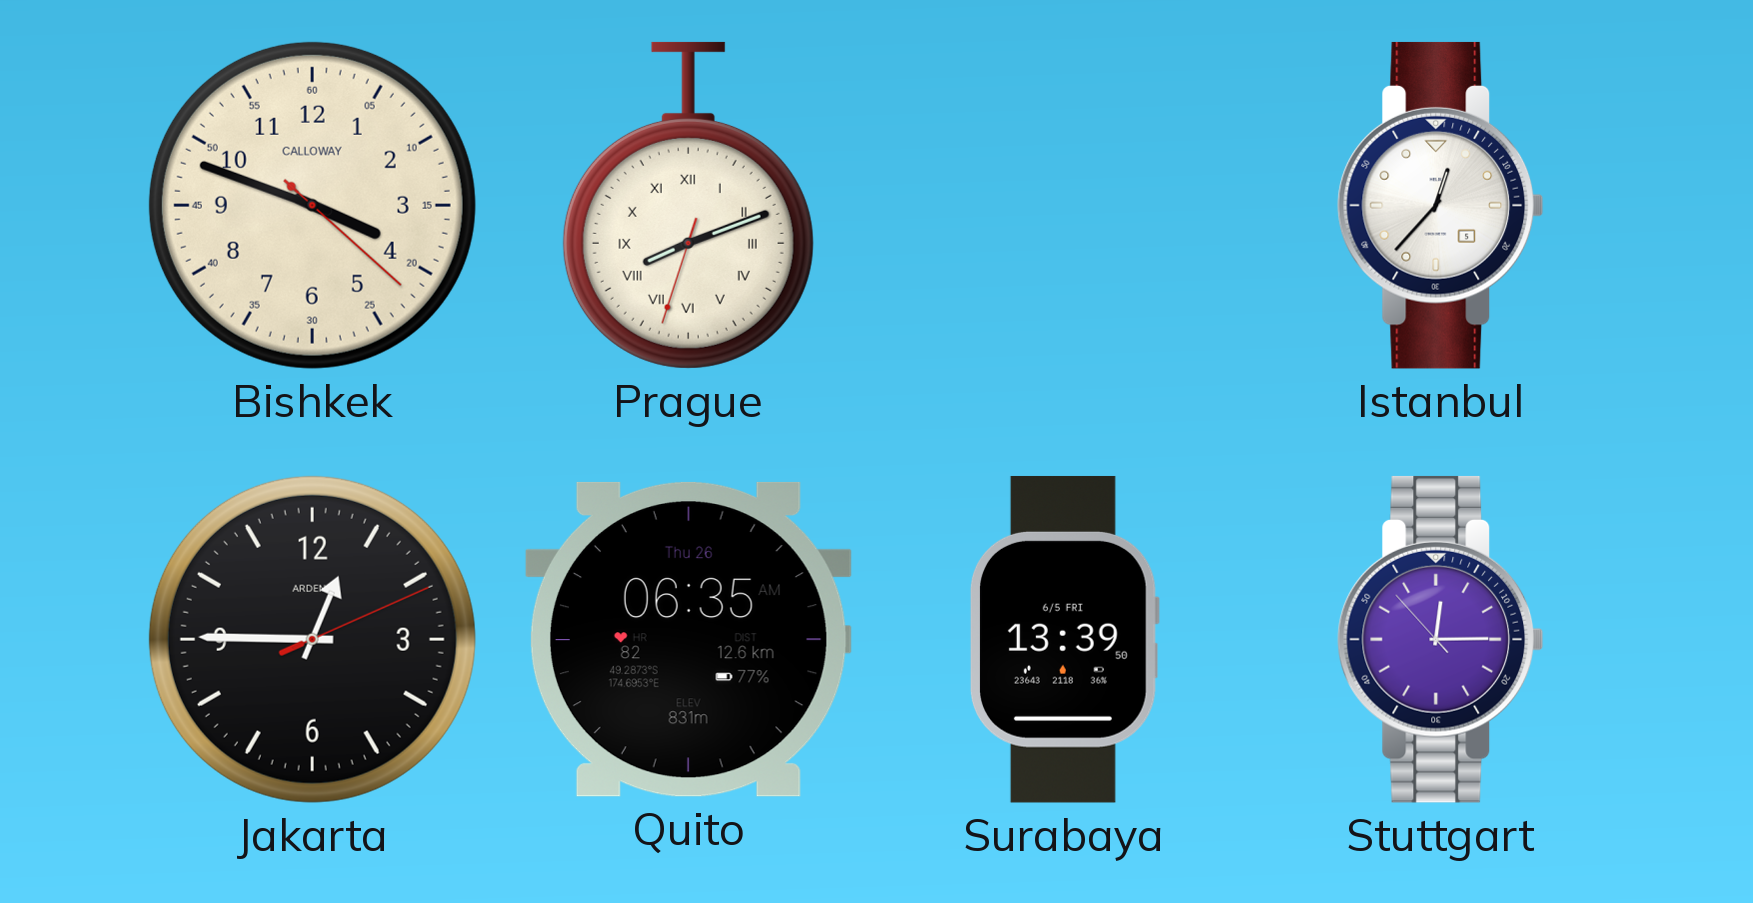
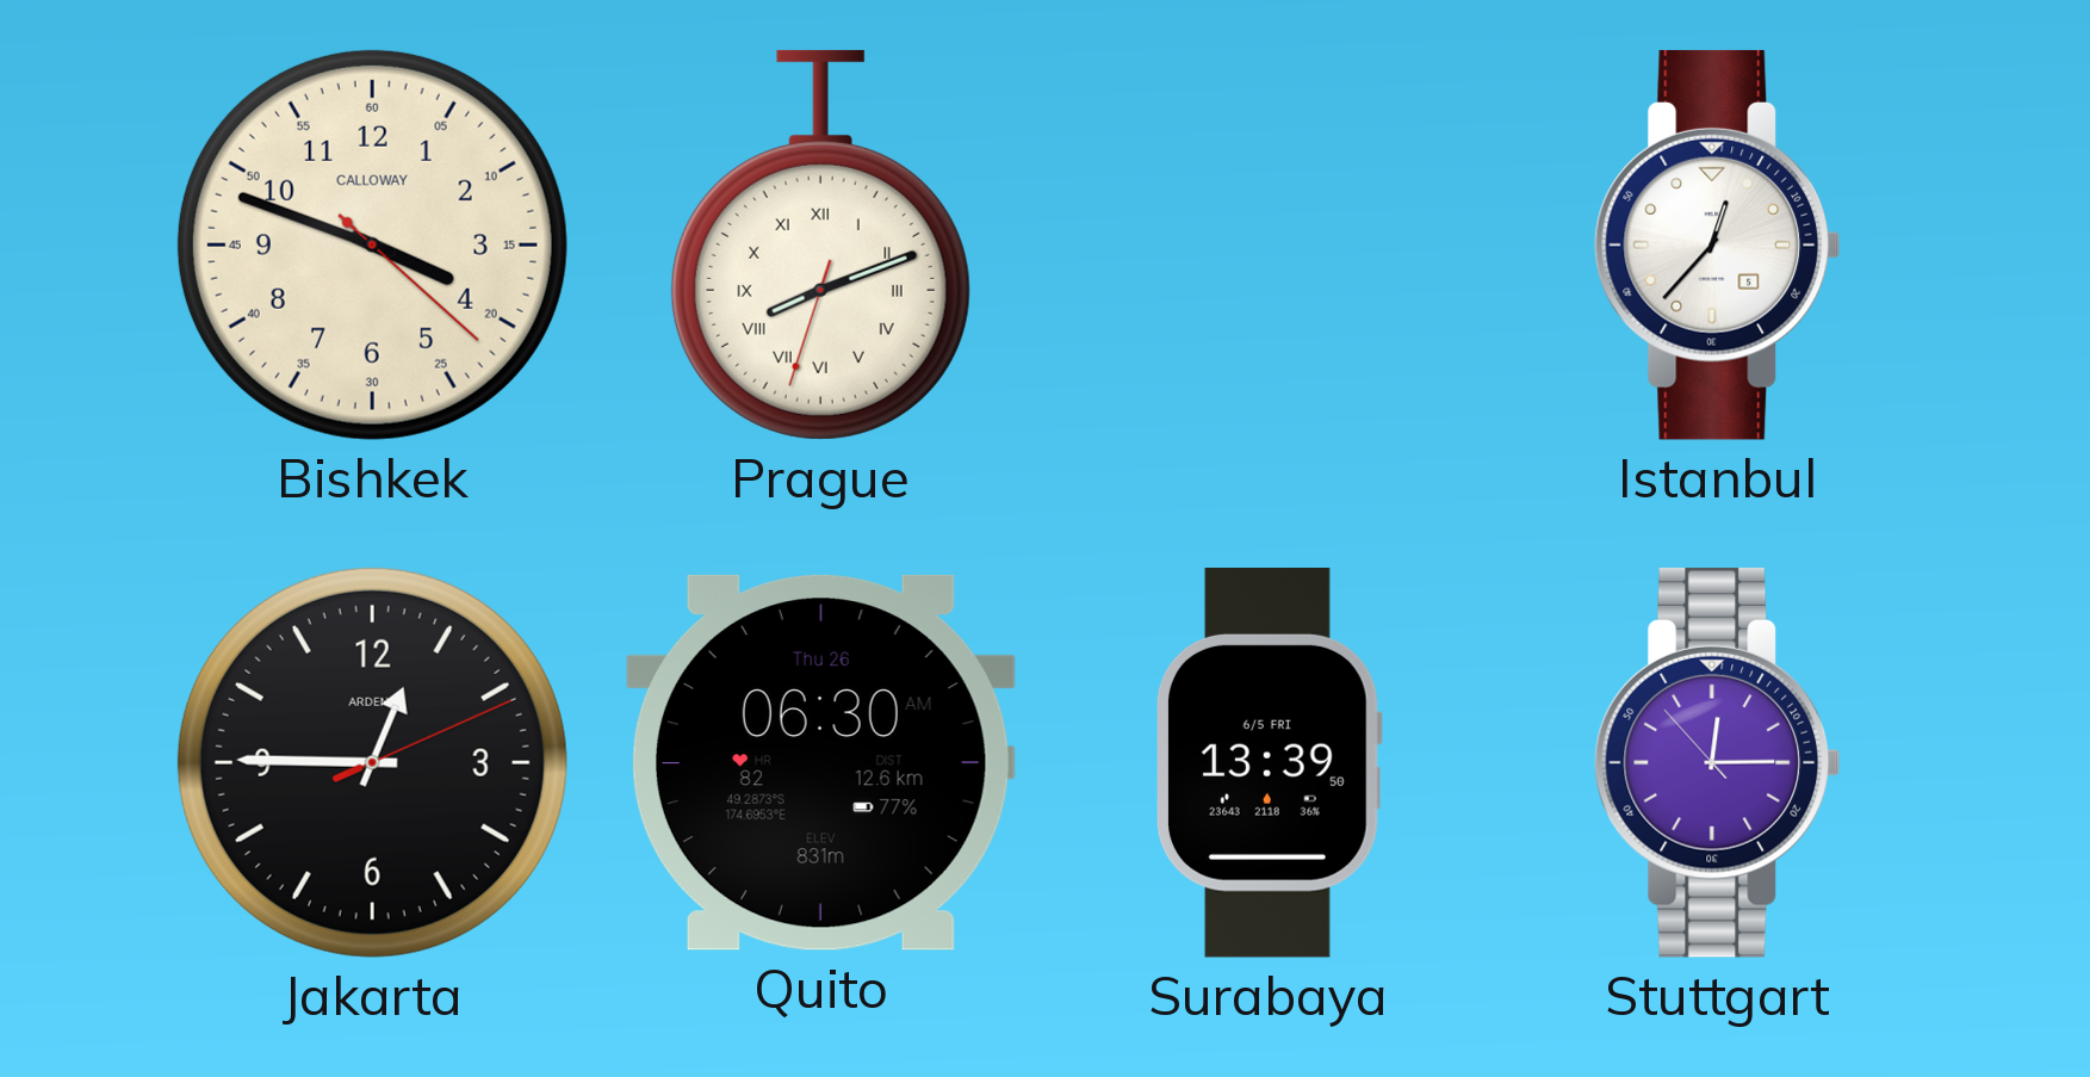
Quito: 06:35 -> 06:30 (820, 762)
